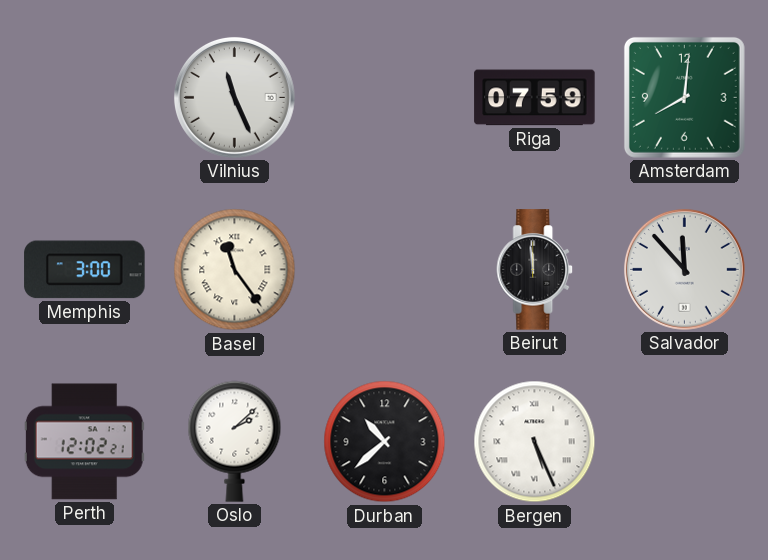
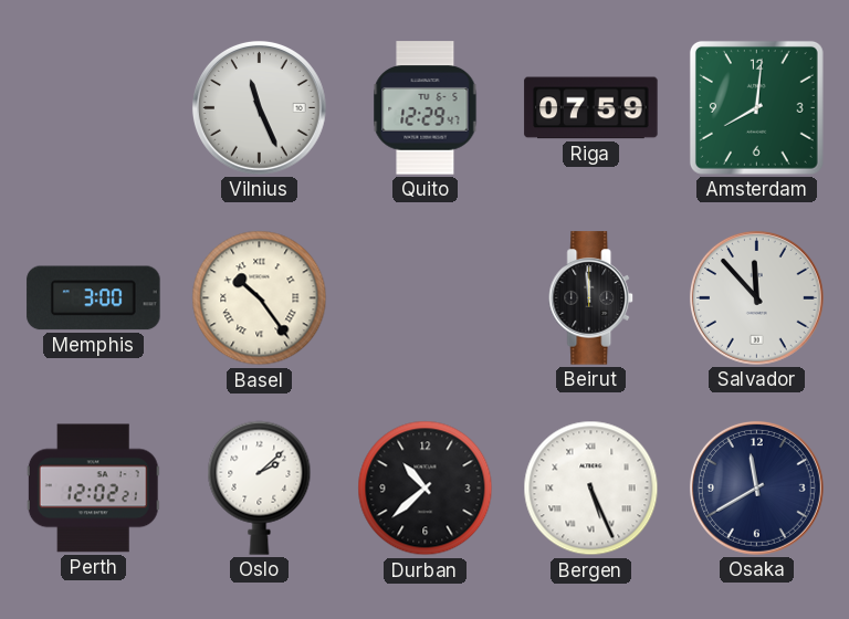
Quito: none -> 12:29 (426, 108)
Basel: 11:24 -> 10:24 (260, 298)
Osaka: none -> 11:40 (756, 487)
